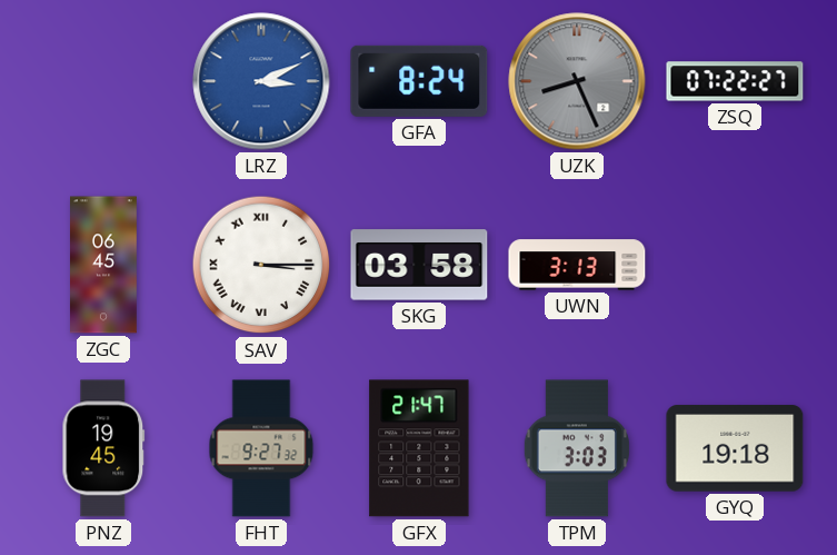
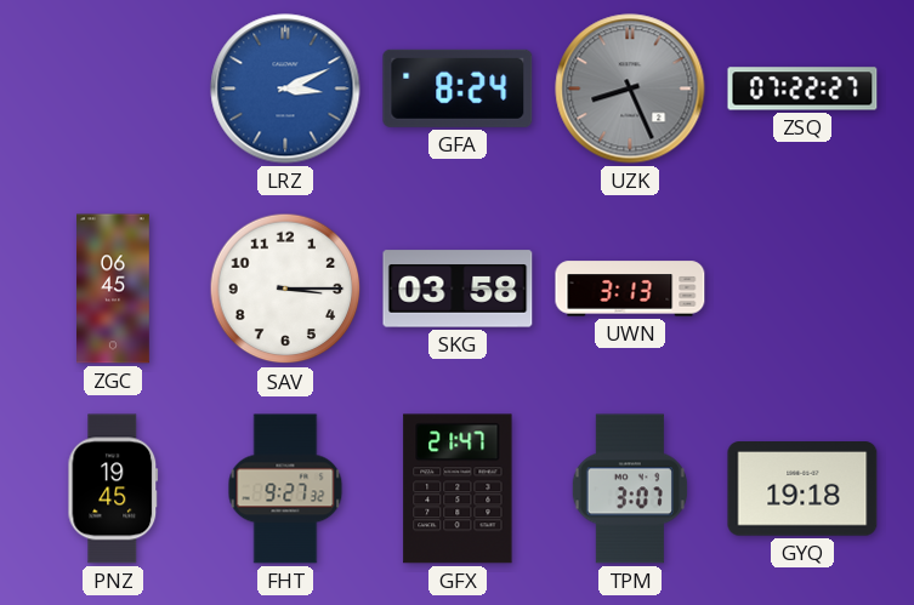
SAV numerals: Roman -> Arabic (285, 289)
TPM: 3:03 -> 3:07 (630, 489)
